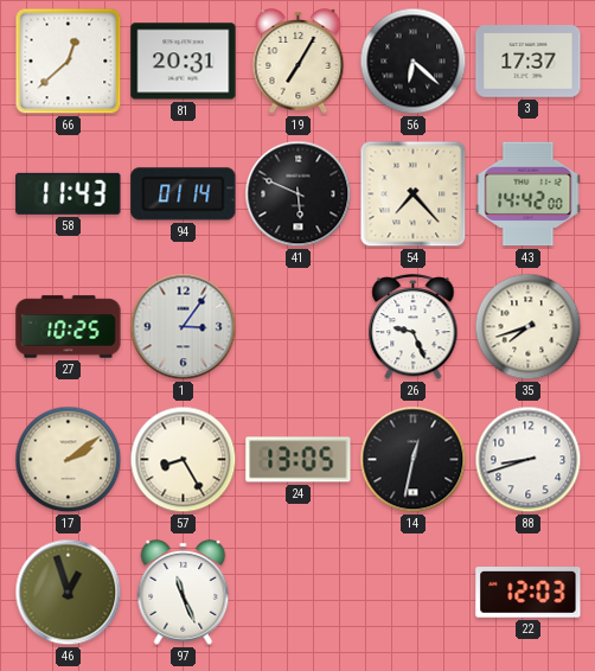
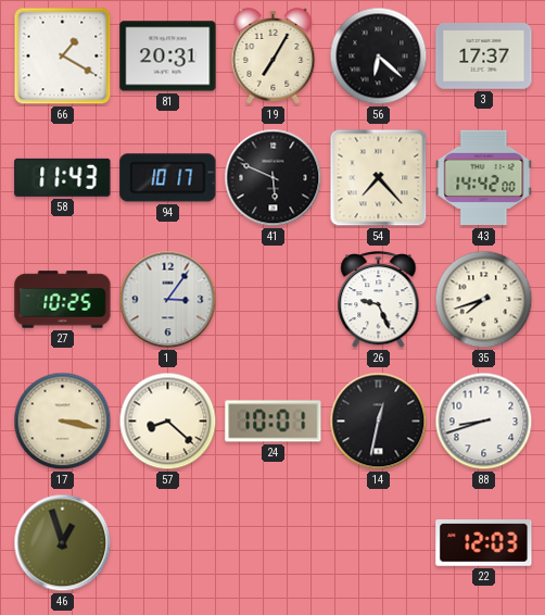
66: 12:38 -> 1:20 (63, 57)
94: 01:14 -> 10:17 (168, 178)
17: 2:09 -> 3:17 (63, 422)
57: 8:25 -> 8:22 (168, 422)
24: 13:05 -> 10:01 (274, 422)
97: 11:26 -> none (184, 593)
